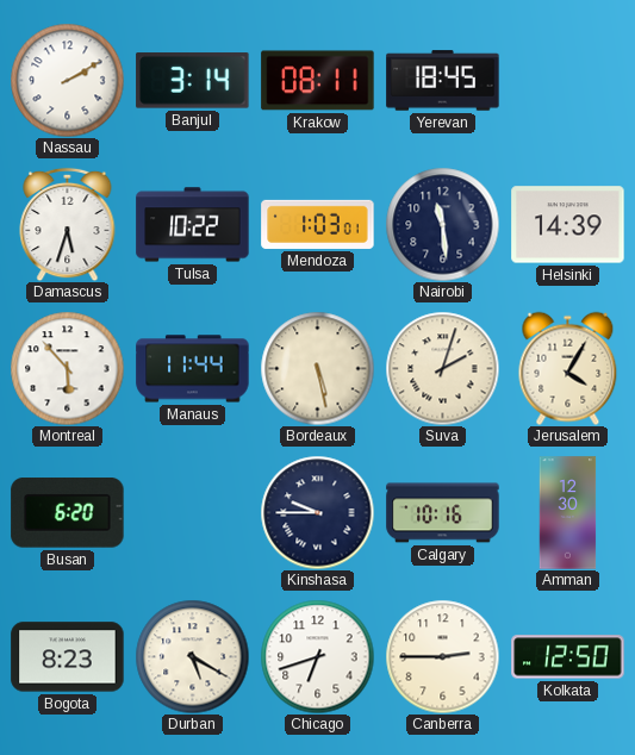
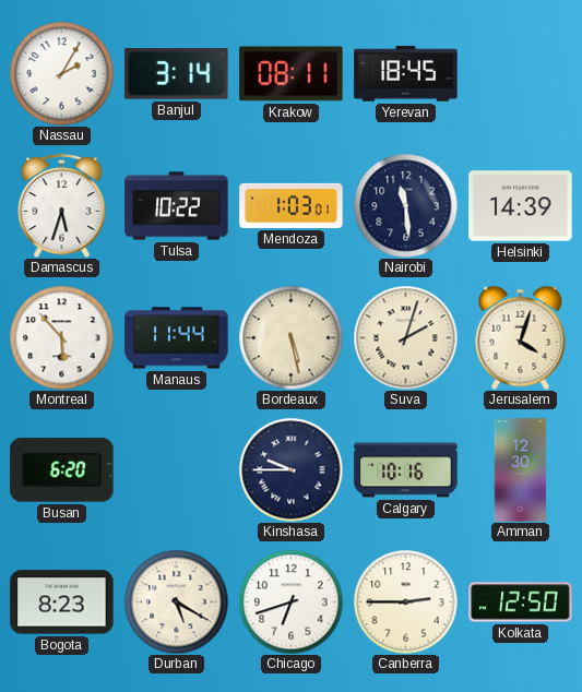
Nassau: 2:10 -> 2:05 (61, 73)
Jerusalem: 4:05 -> 4:03 (521, 337)
